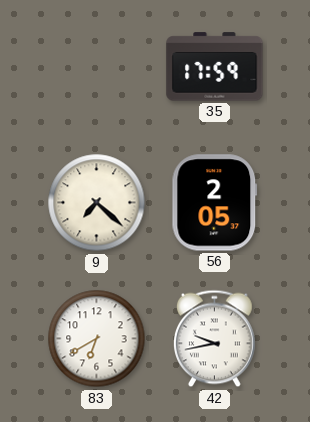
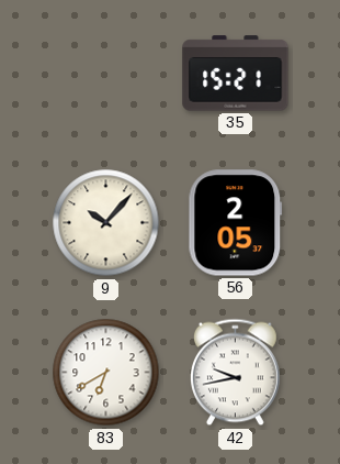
35: 17:59 -> 15:21 (236, 74)
9: 7:22 -> 10:07 (106, 223)
